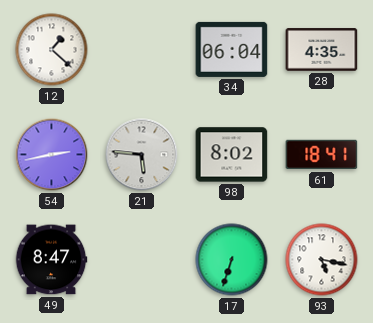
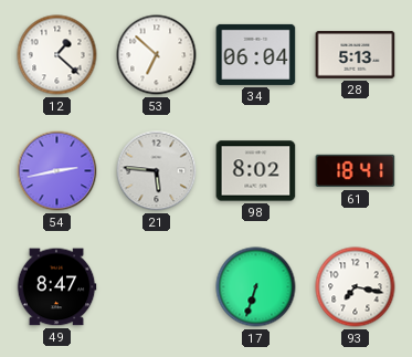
53: none -> 6:52 (157, 55)
28: 4:35 -> 5:13 (356, 55)
93: 5:17 -> 7:17 (356, 287)
